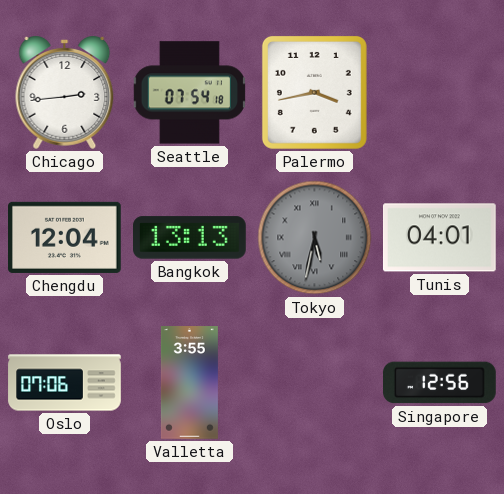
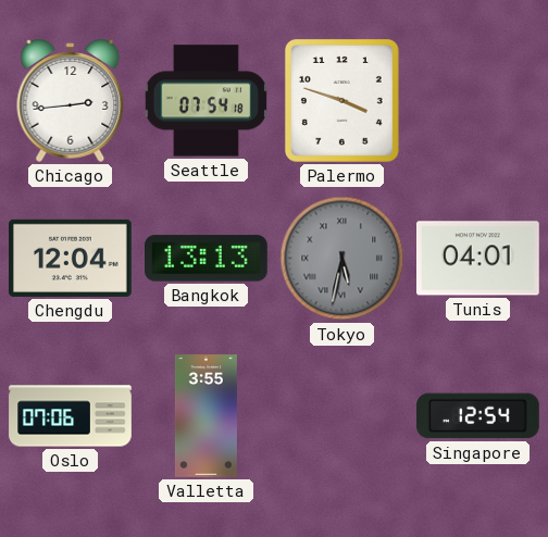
Palermo: 3:43 -> 3:48 (341, 100)
Singapore: 12:56 -> 12:54 (478, 416)
